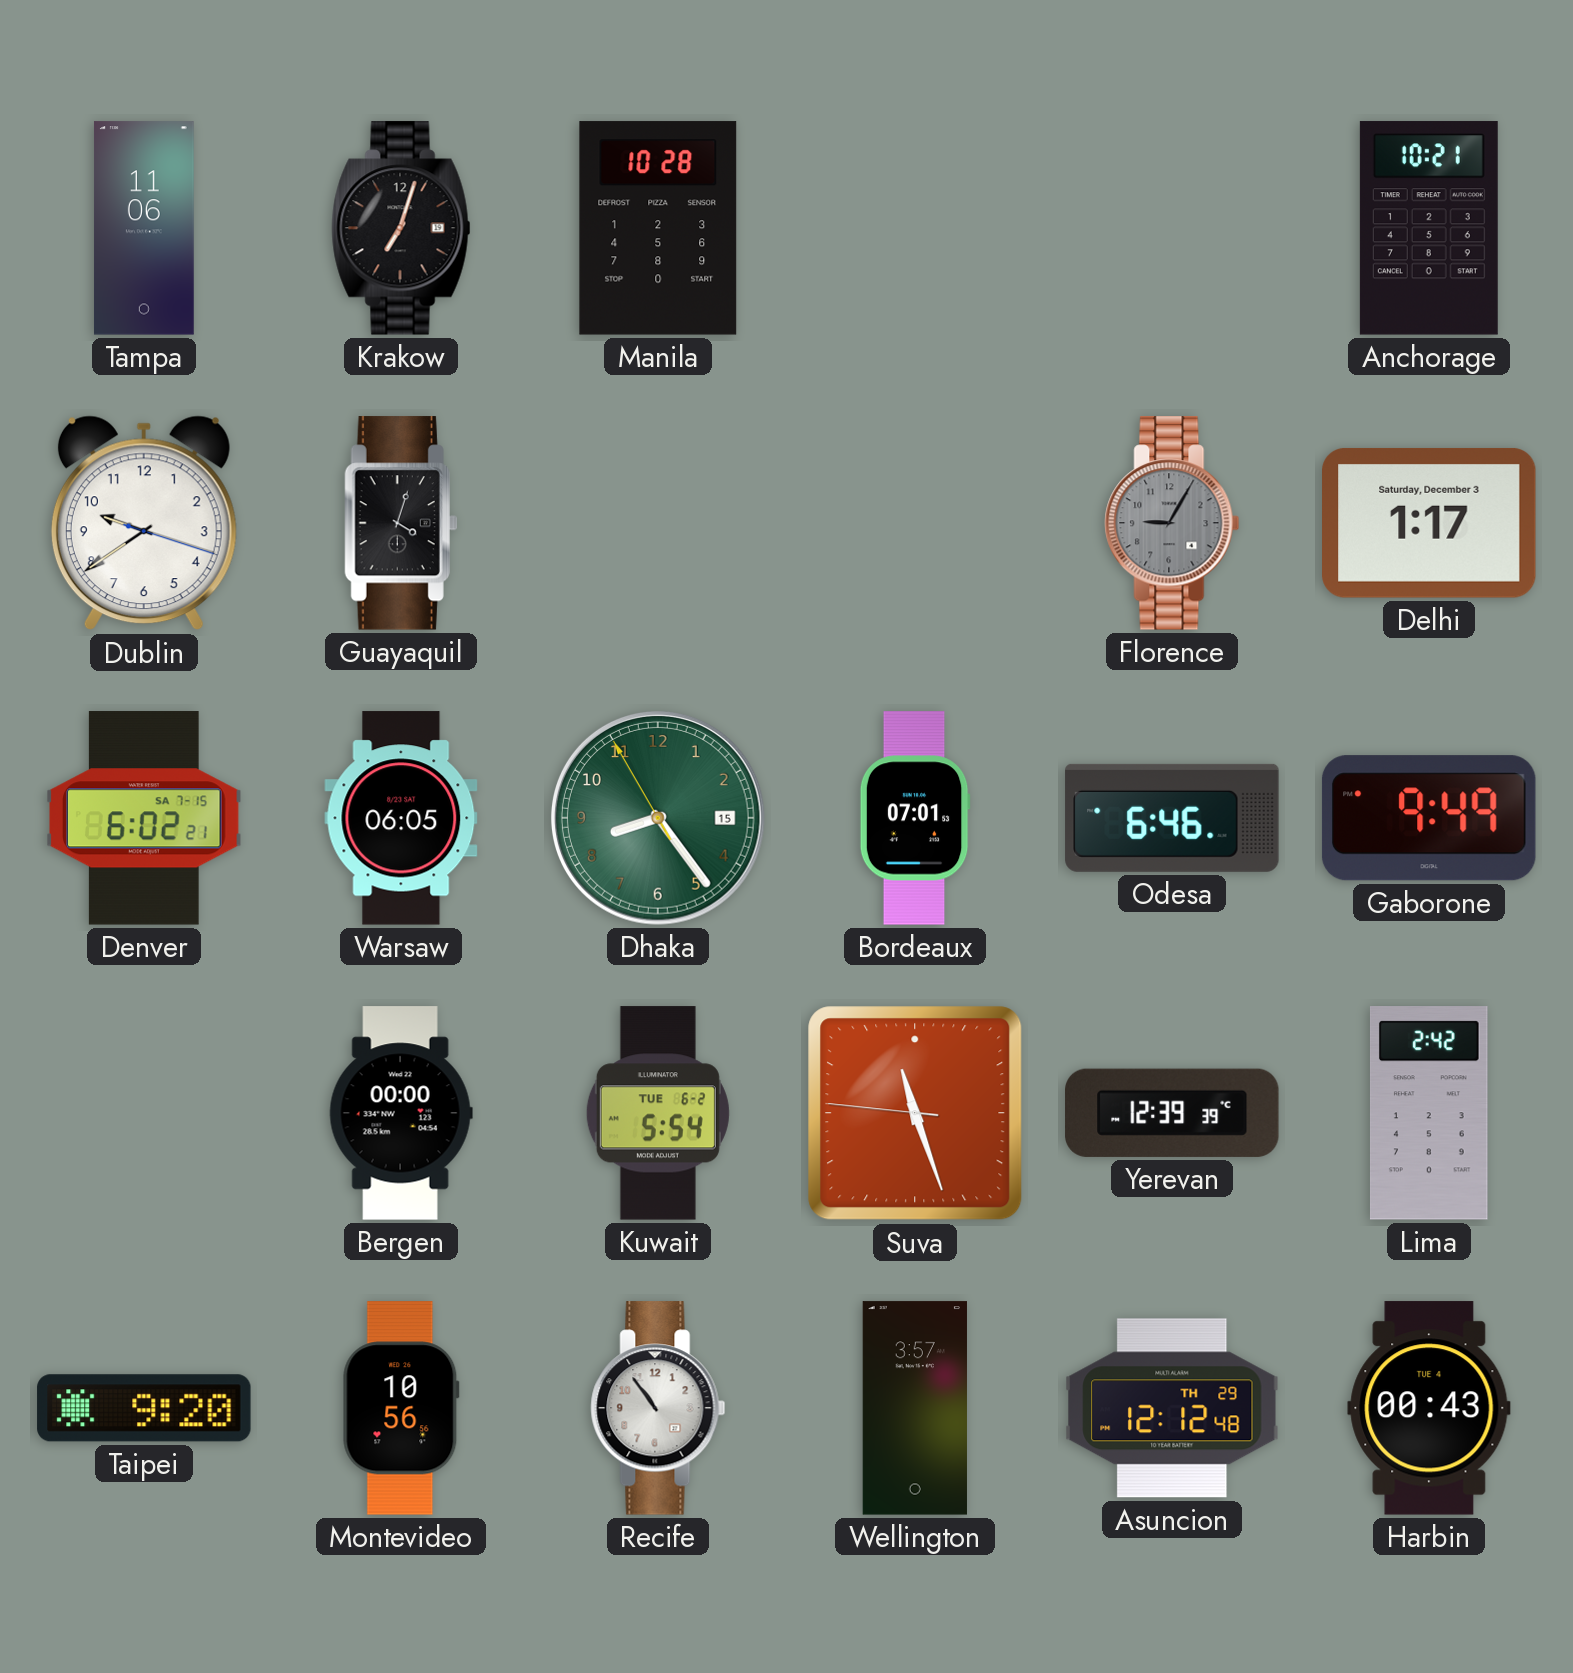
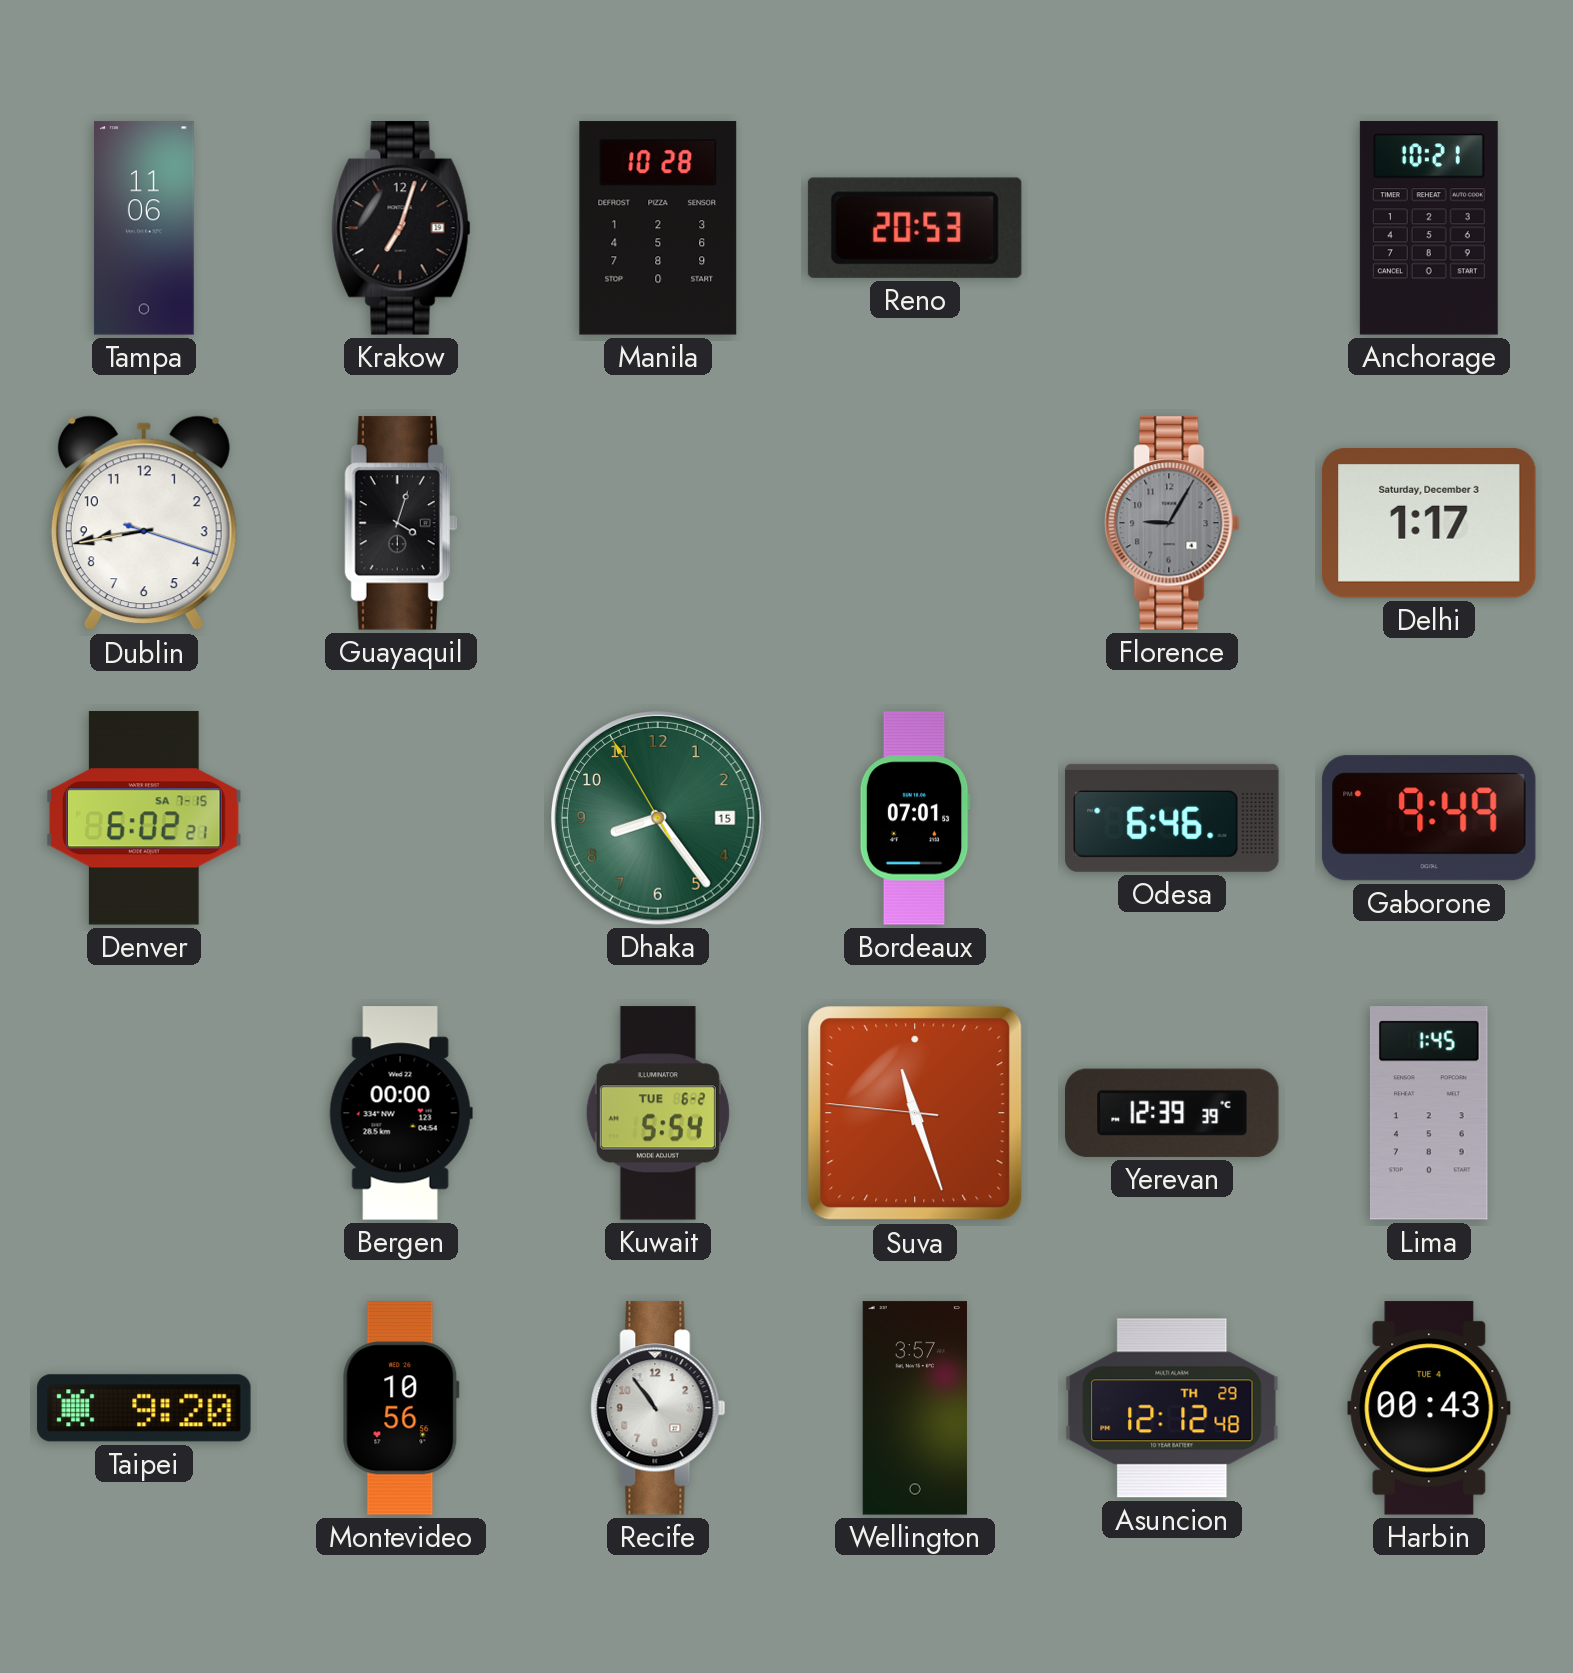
Reno: none -> 20:53 (915, 228)
Dublin: 9:39 -> 8:43 (144, 523)
Warsaw: 06:05 -> none (401, 818)
Lima: 2:42 -> 1:45 (1429, 1113)
